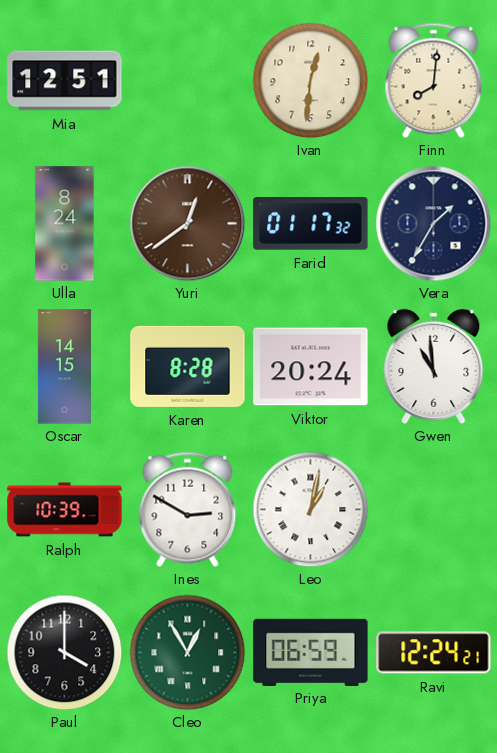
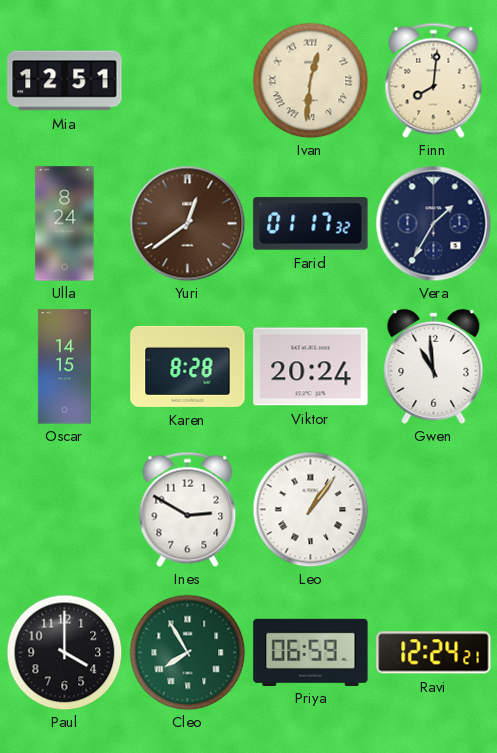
Ivan numerals: Arabic -> Roman (310, 80)
Ralph: 10:39 -> none (65, 510)
Leo: 1:02 -> 1:06 (310, 509)
Cleo: 12:55 -> 7:55 (187, 652)
